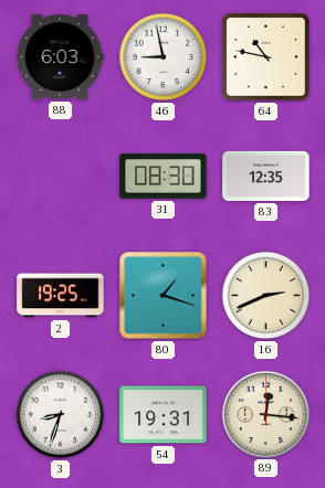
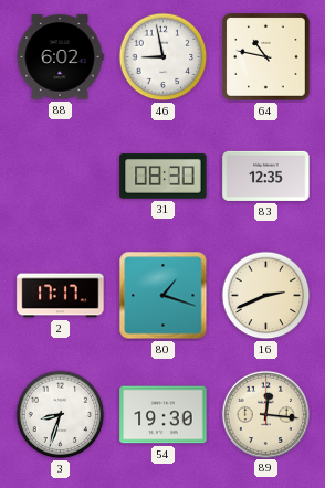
88: 6:03 -> 6:02 (60, 57)
2: 19:25 -> 17:17 (61, 296)
54: 19:31 -> 19:30 (164, 415)
